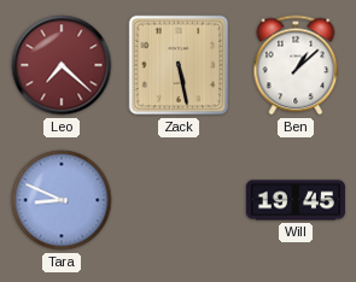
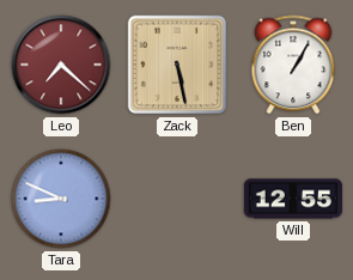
Ben: 1:08 -> 1:05 (293, 65)
Will: 19:45 -> 12:55 (293, 199)
